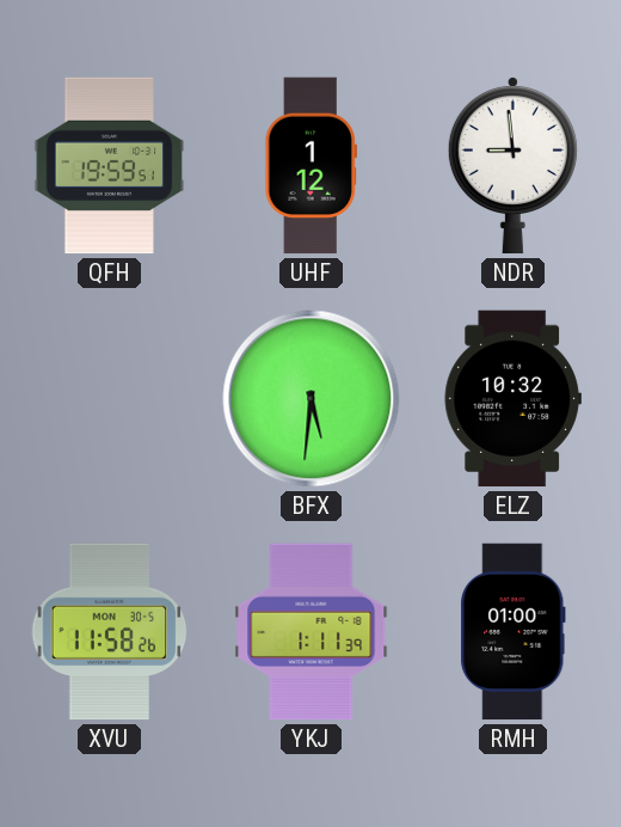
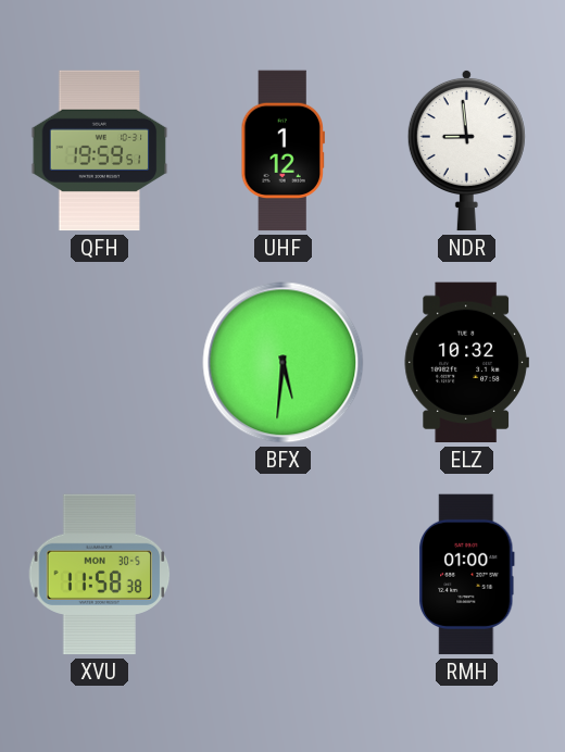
XVU: 11:58:26 -> 11:58:38 (100, 575)
YKJ: 1:11 -> none (312, 632)
